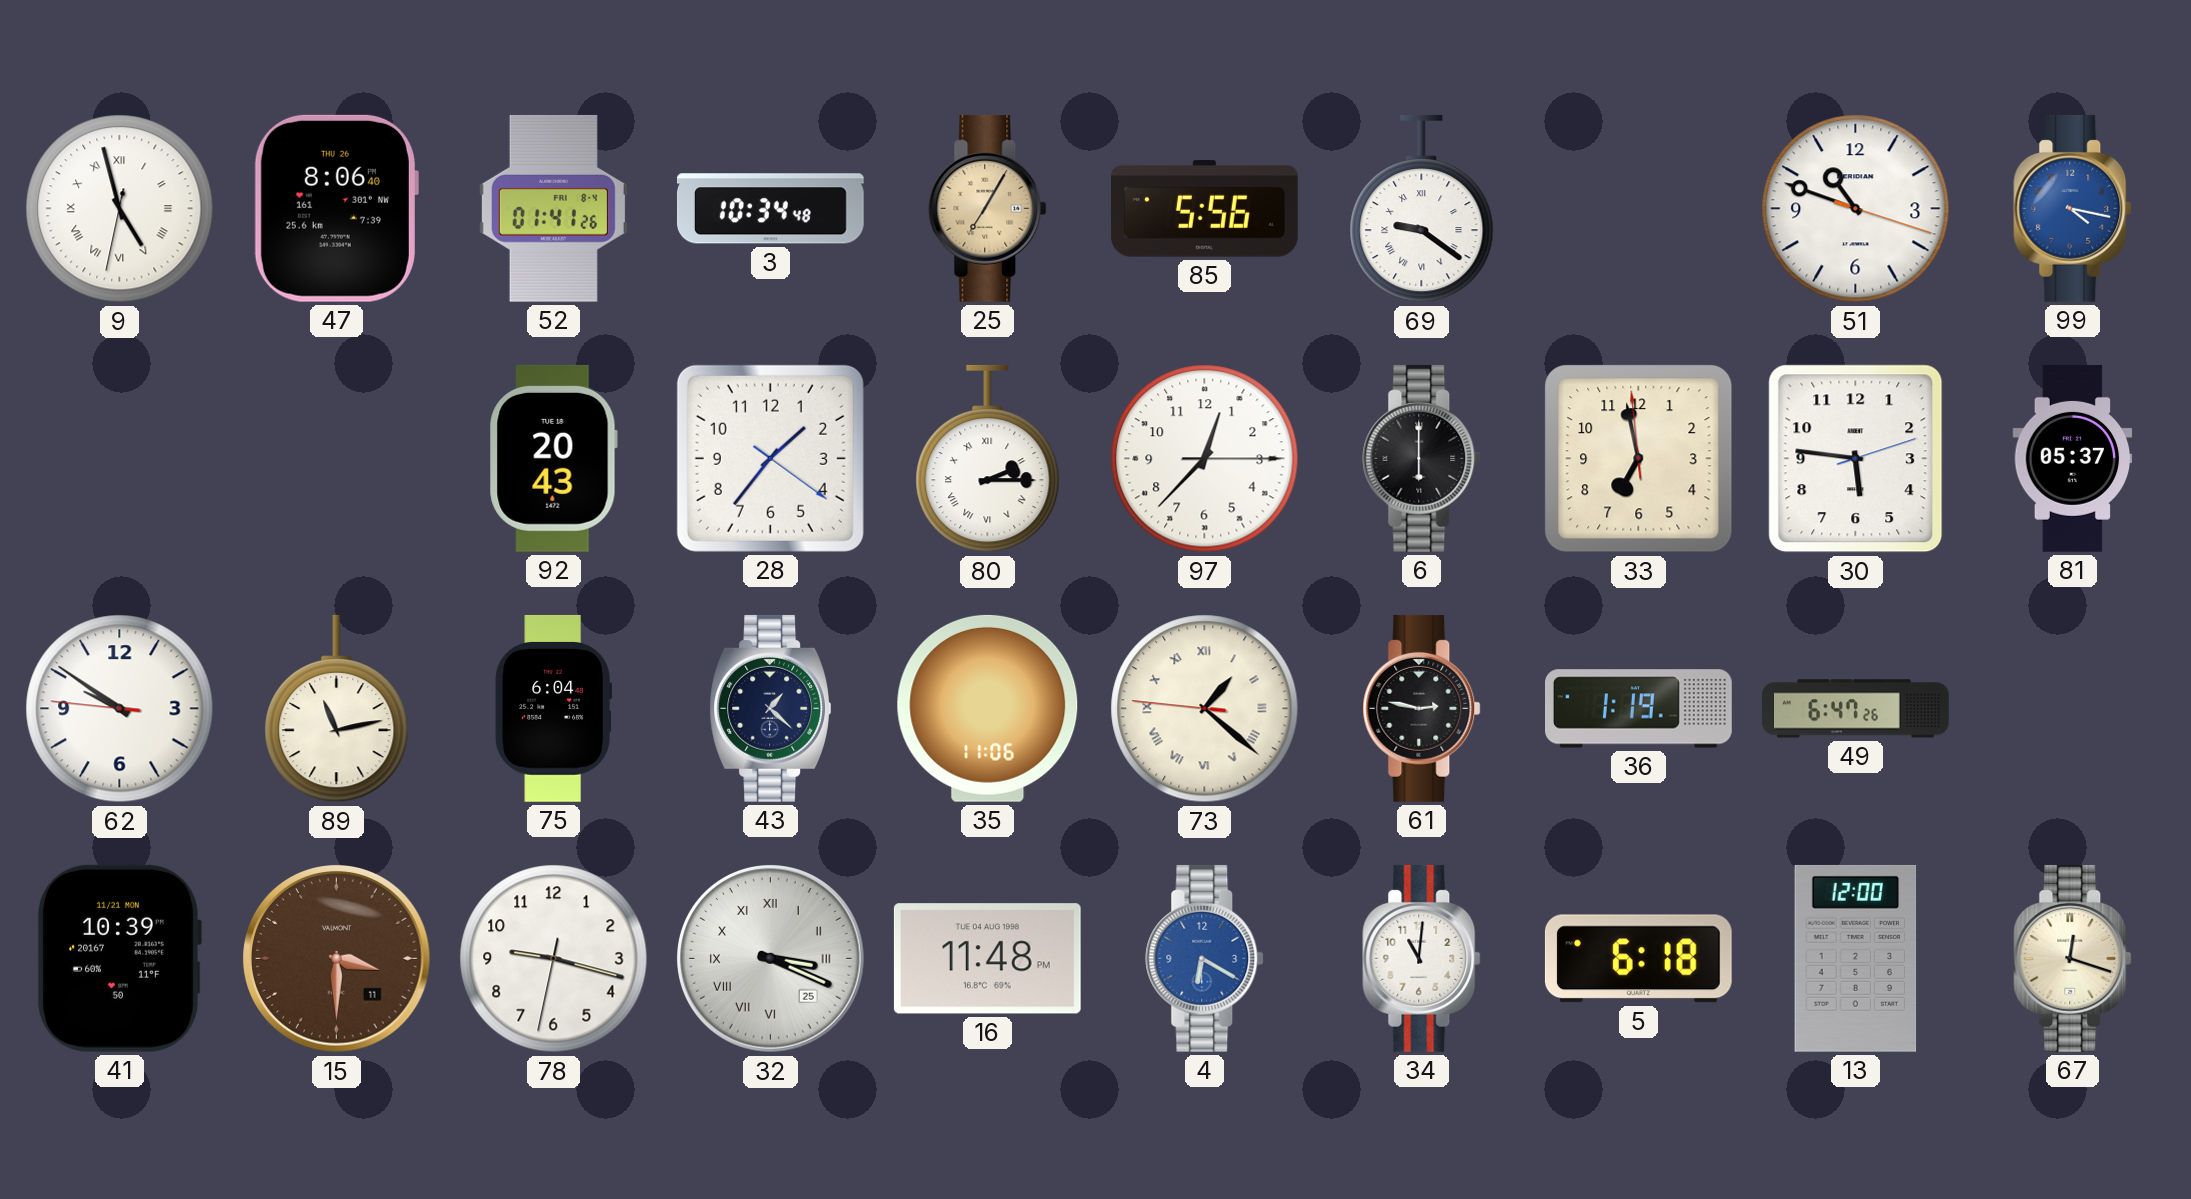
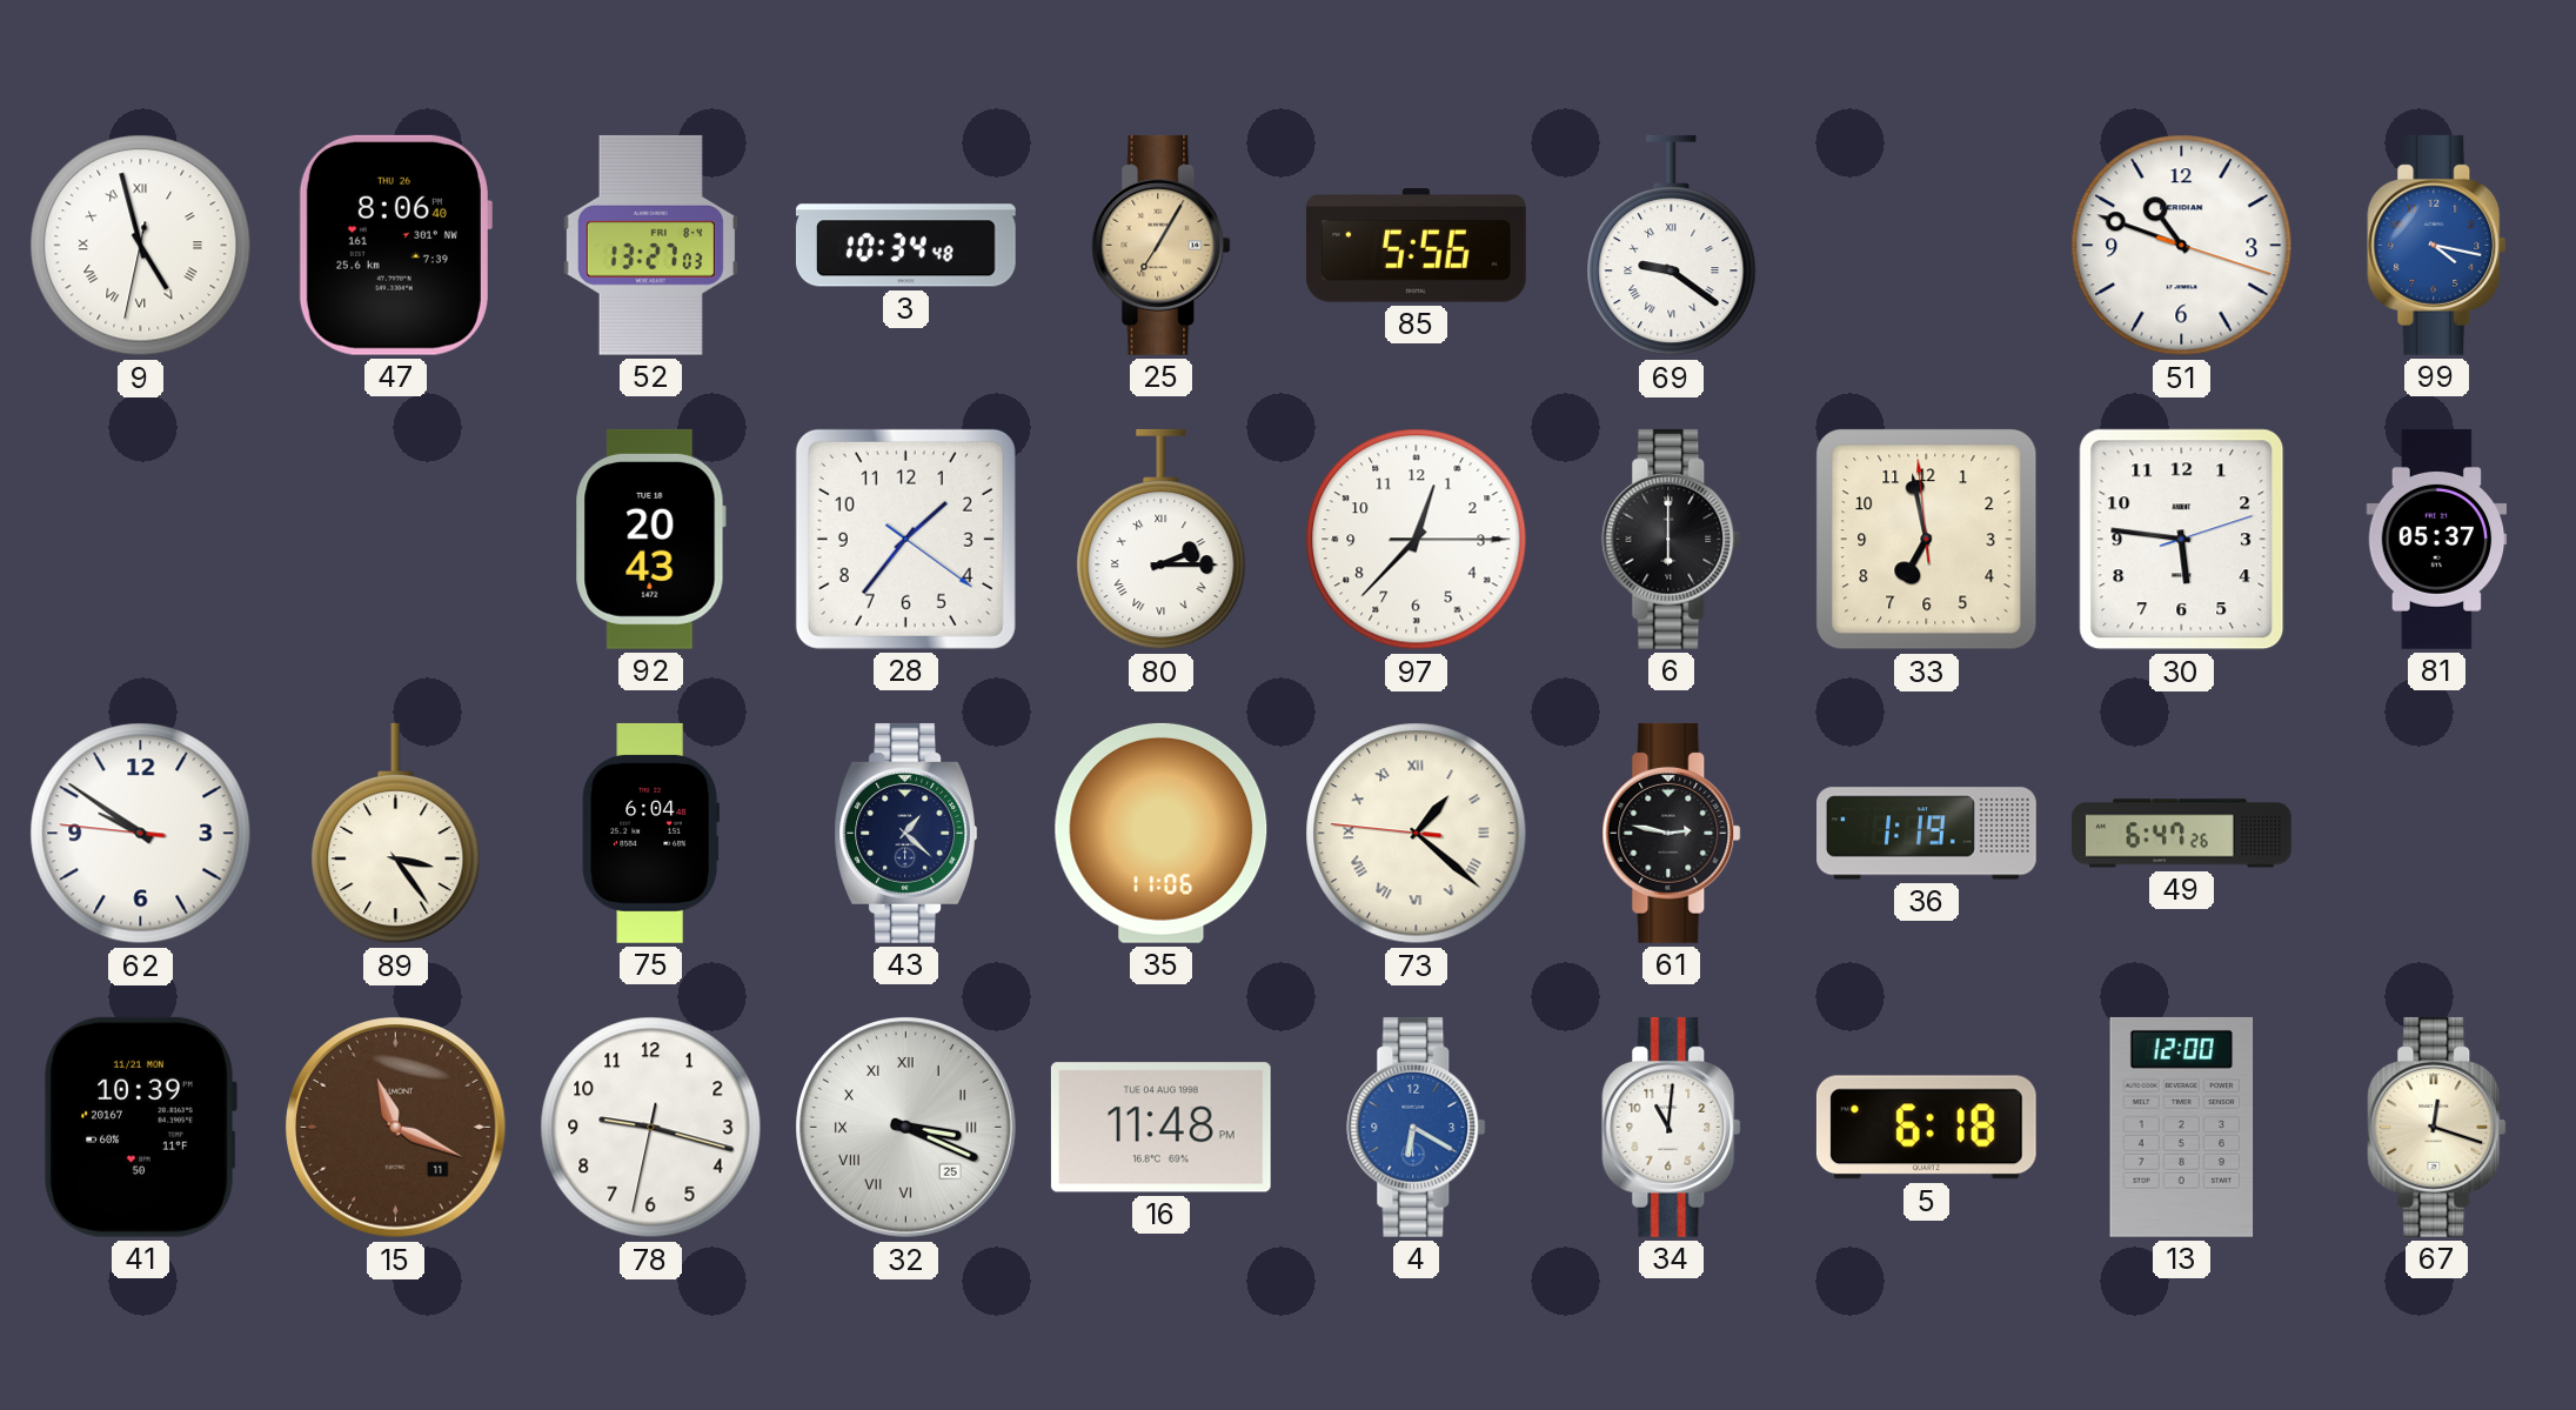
52: 01:41 -> 13:27 (650, 245)
89: 11:13 -> 3:24 (396, 834)
15: 3:30 -> 11:19 (396, 1128)
